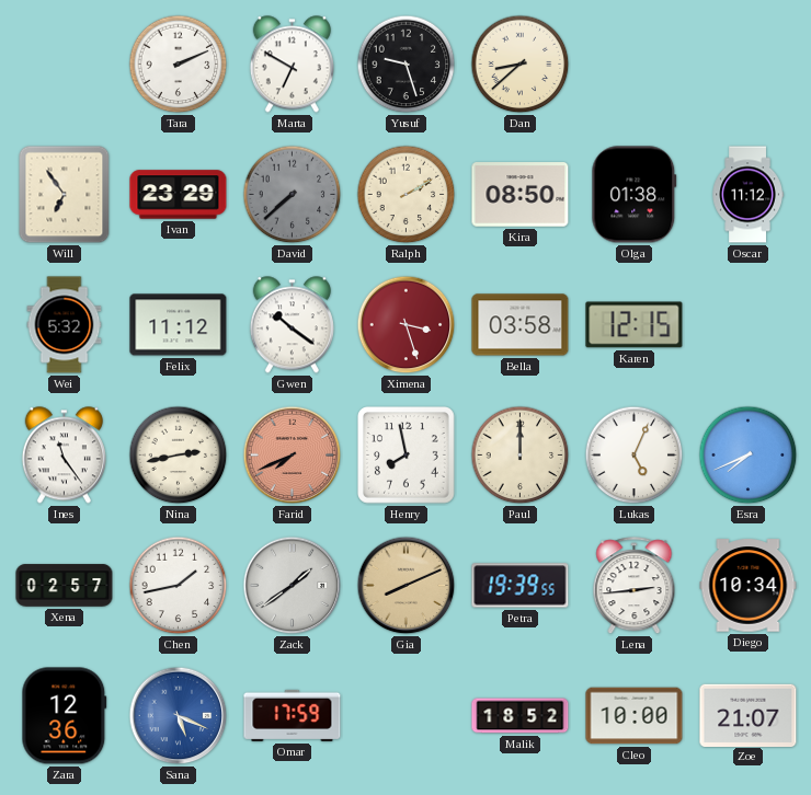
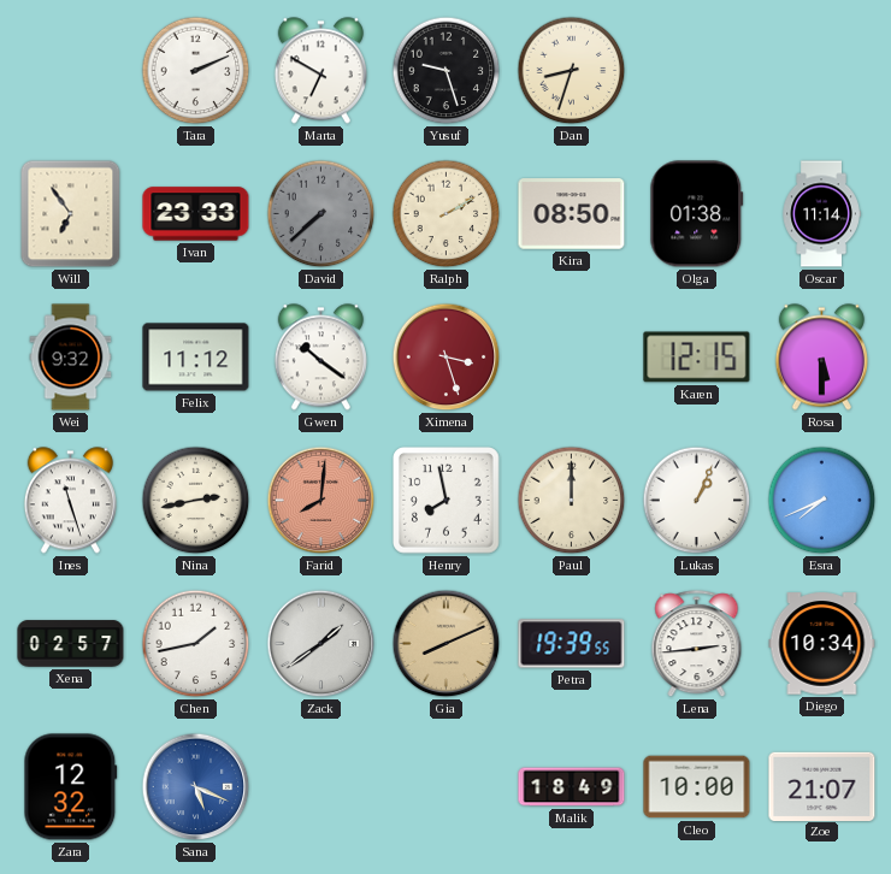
Dan: 8:38 -> 8:33 (572, 71)
Ivan: 23:29 -> 23:33 (196, 214)
Oscar: 11:12 -> 11:14 (821, 214)
Wei: 5:32 -> 9:32 (71, 358)
Bella: 03:58 -> none (521, 325)
Rosa: none -> 5:30 (821, 358)
Ines: 11:24 -> 11:27 (70, 501)
Farid: 7:41 -> 8:01 (321, 501)
Lukas: 5:04 -> 1:04 (697, 501)
Zara: 12:36 -> 12:32 (71, 787)
Omar: 17:59 -> none (293, 715)
Malik: 18:52 -> 18:49 (572, 787)
